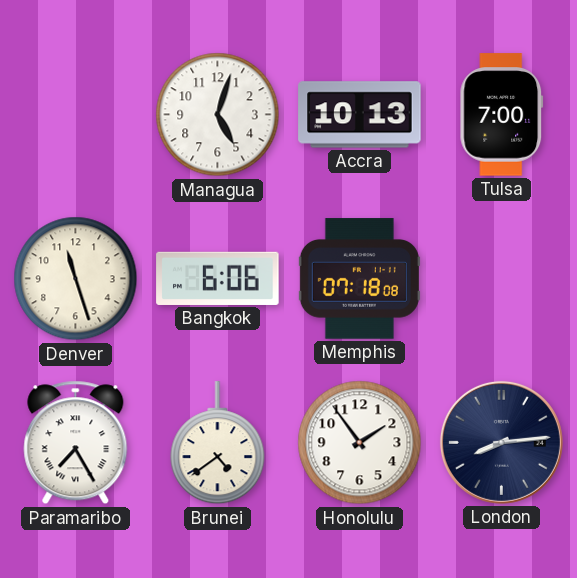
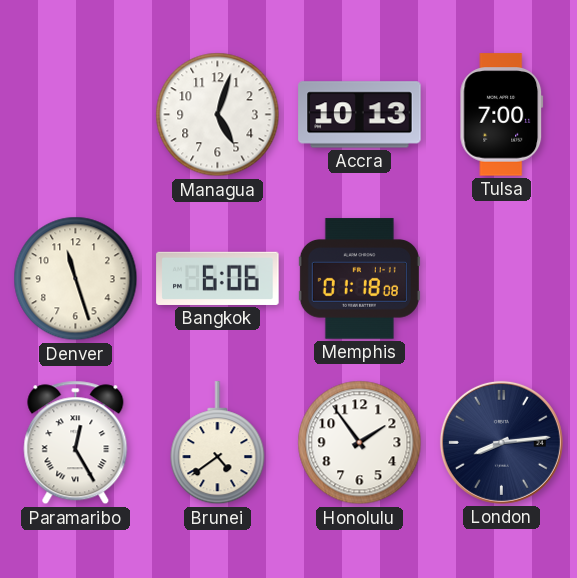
Memphis: 07:18 -> 01:18 (359, 279)
Paramaribo: 7:25 -> 12:25 (76, 443)
